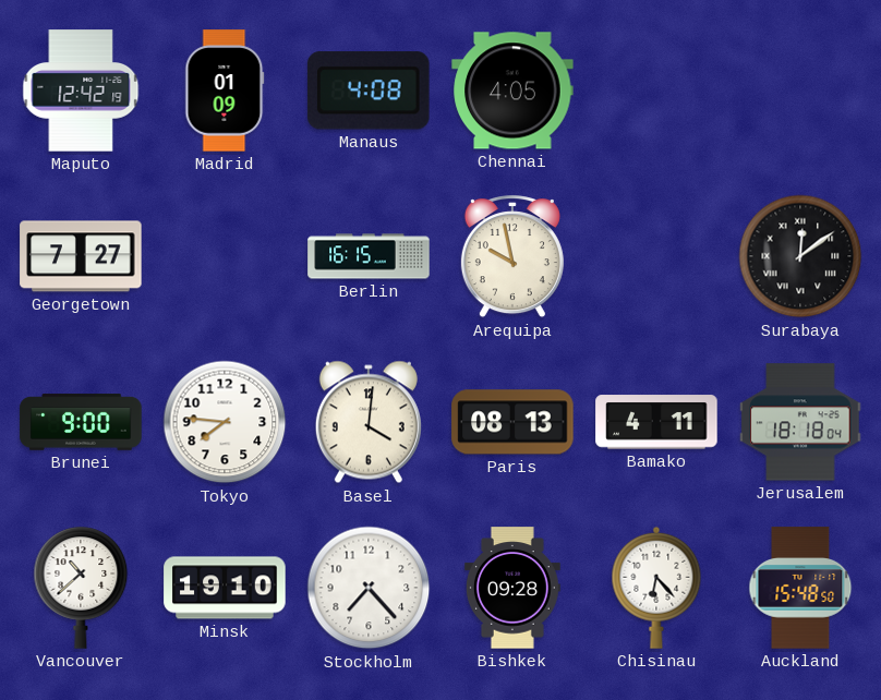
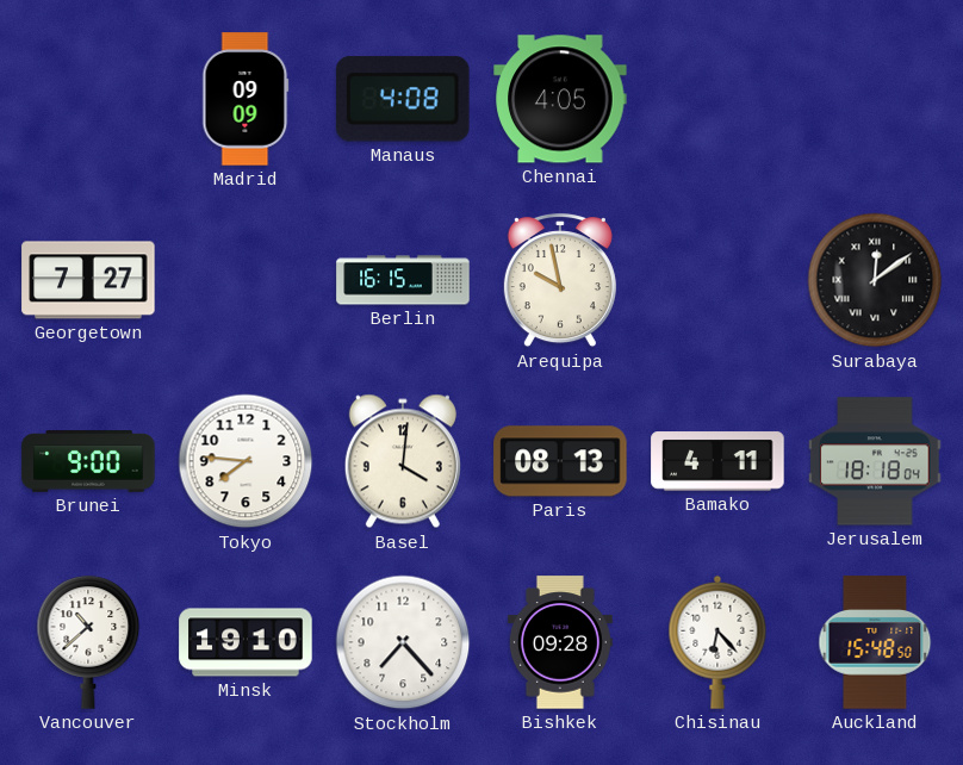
Maputo: 12:42 -> none (81, 90)
Madrid: 01:09 -> 09:09 (246, 99)
